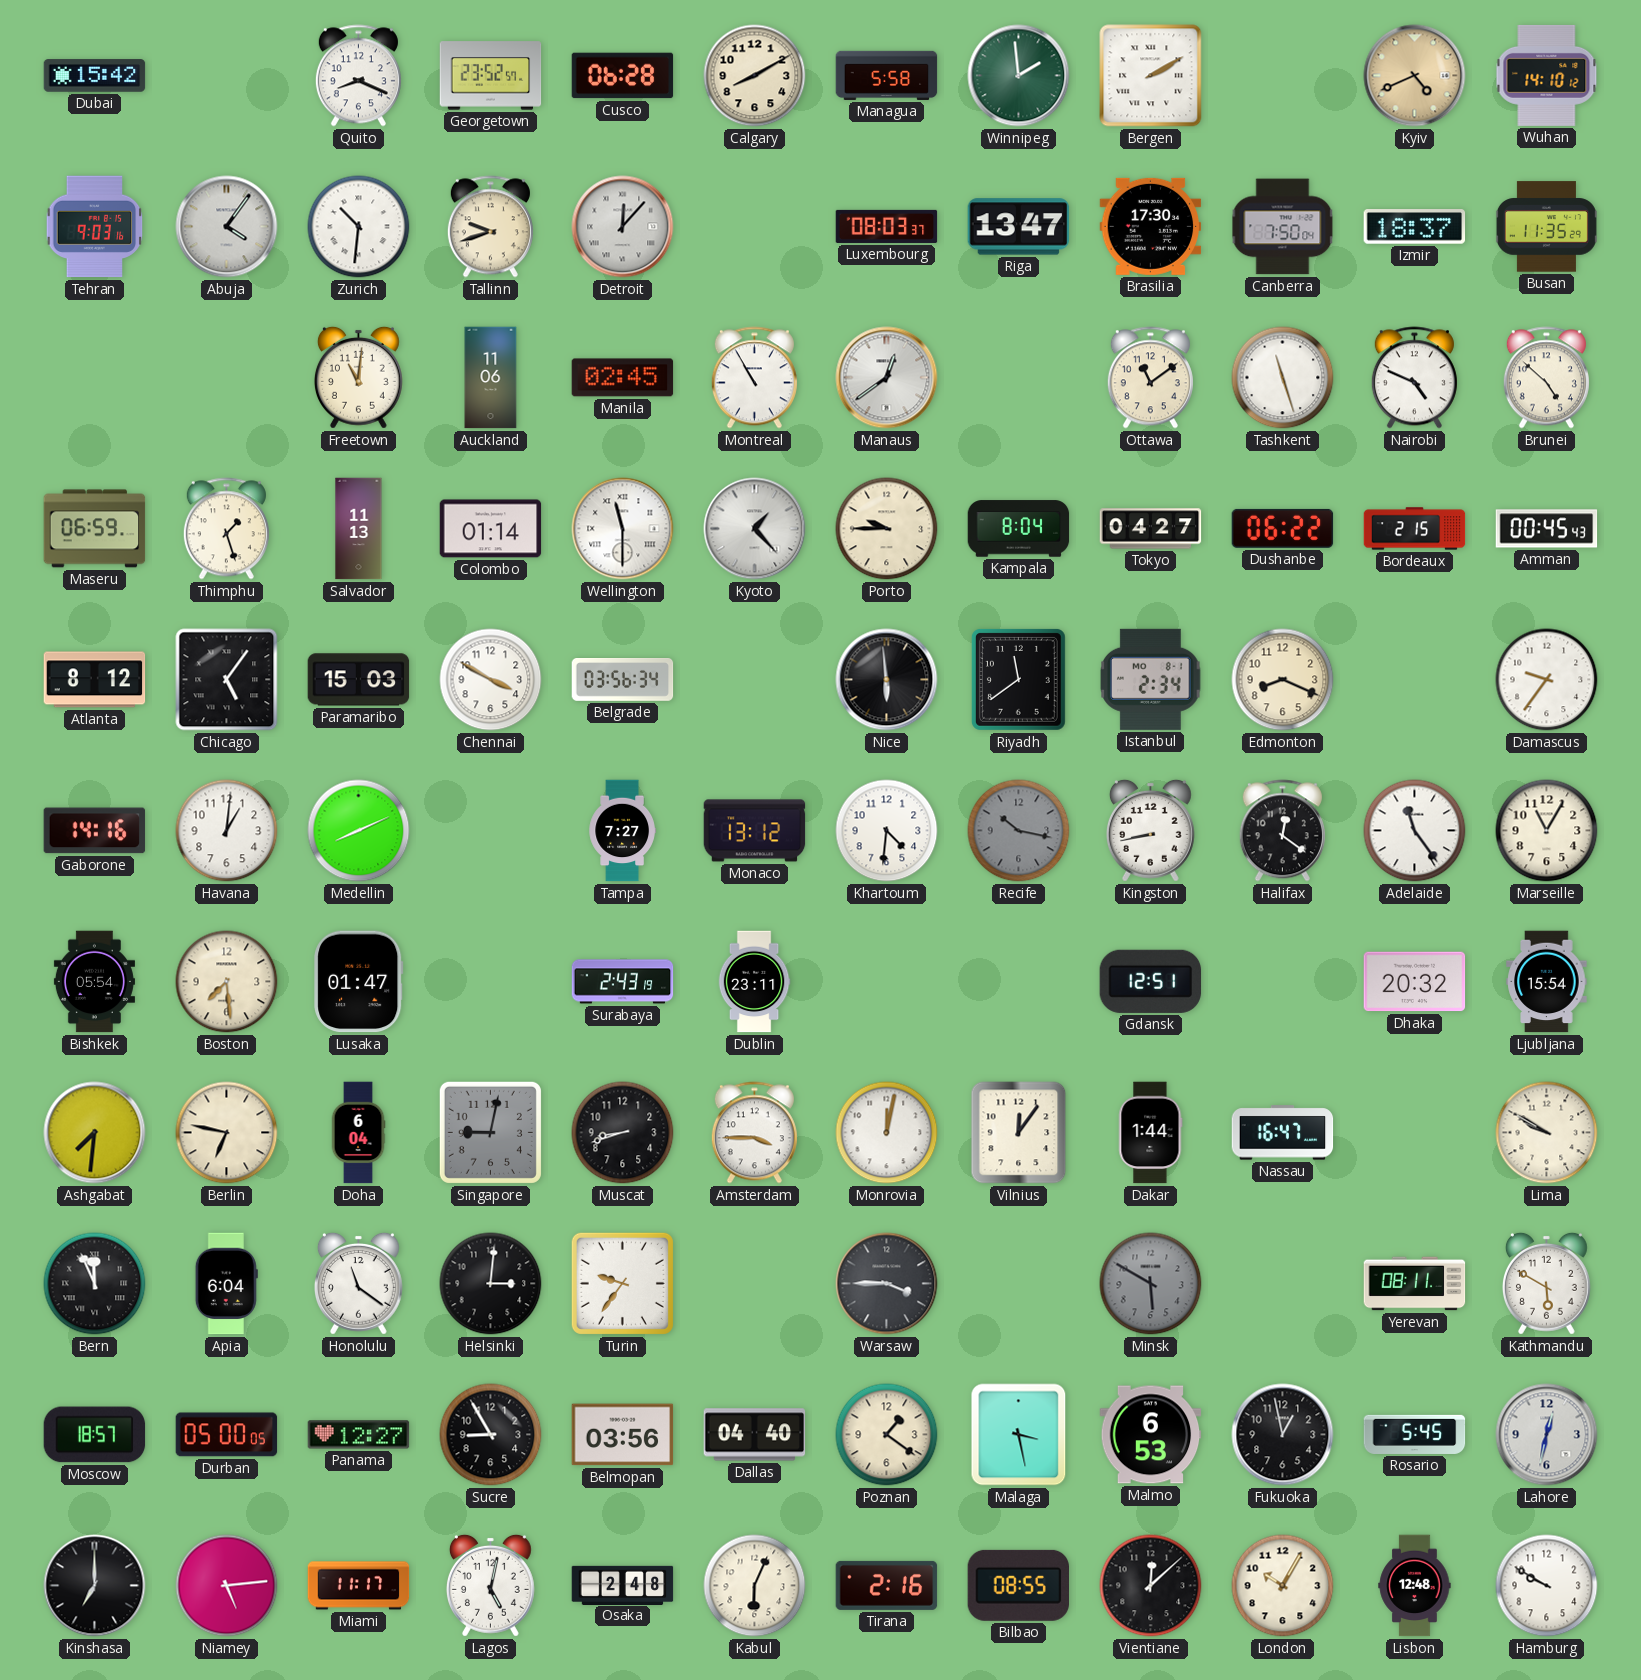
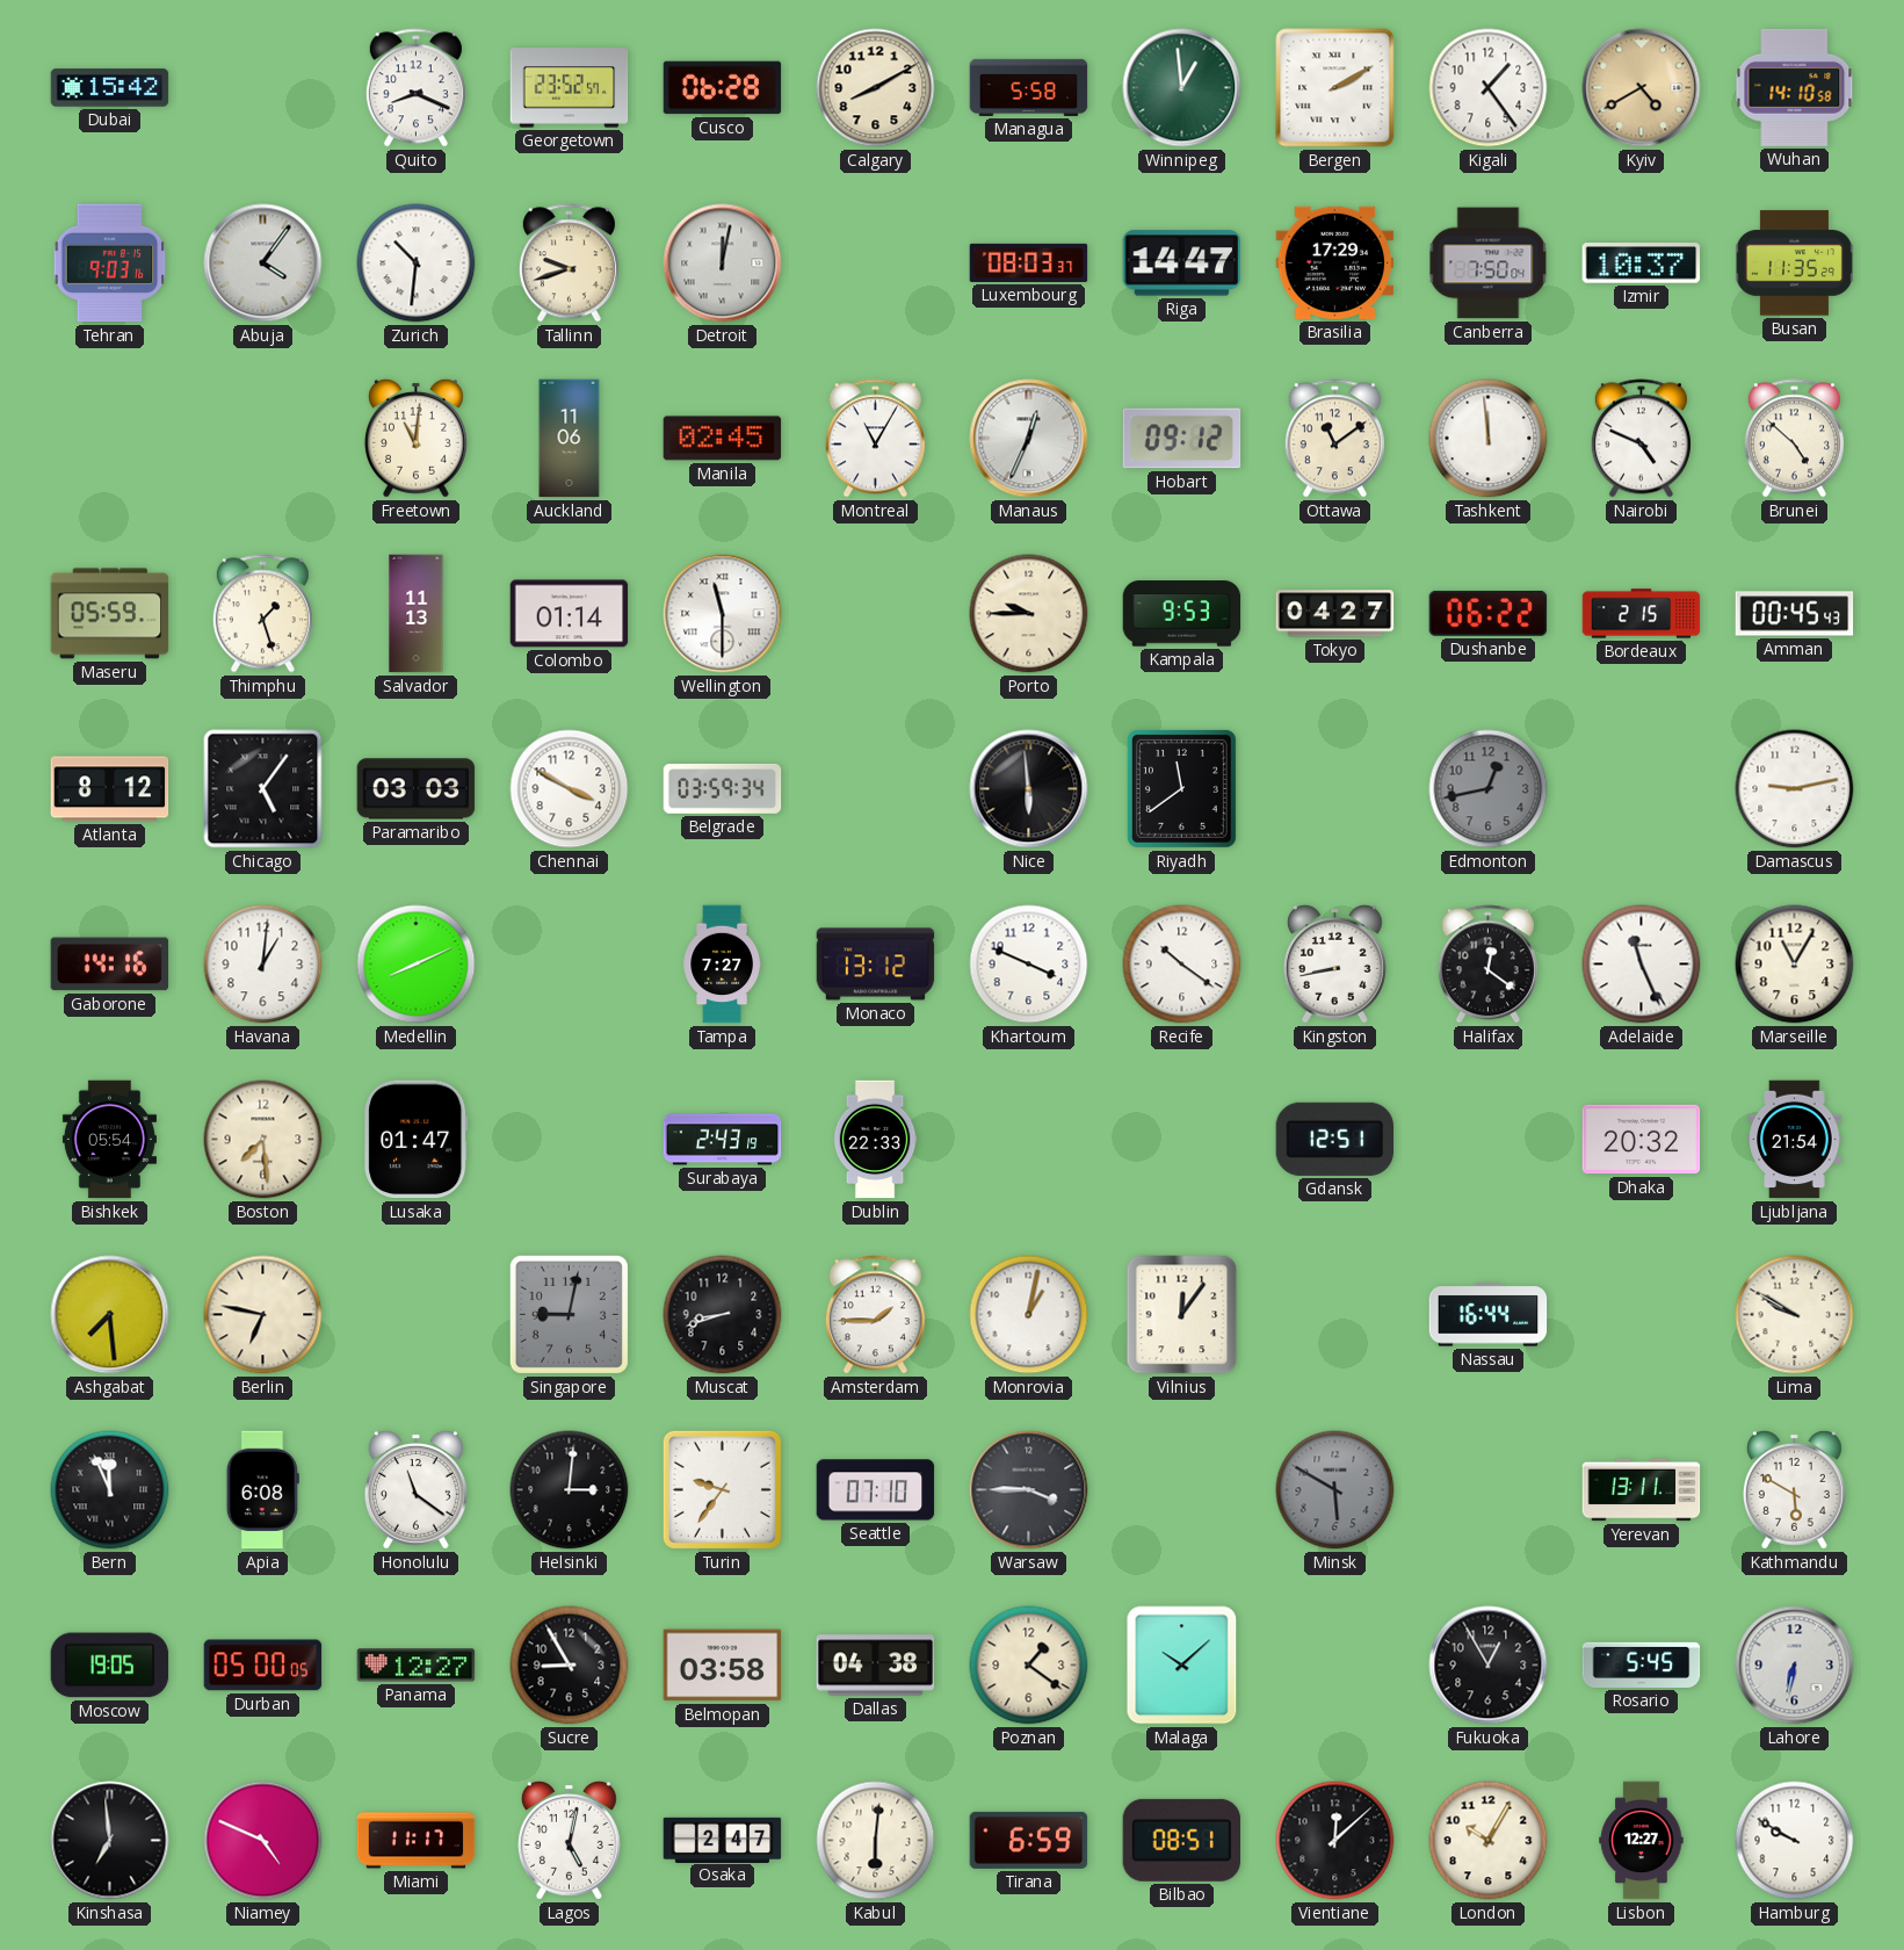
Winnipeg: 1:59 -> 12:59 (1182, 88)
Kigali: none -> 1:24 (1489, 88)
Kyiv: 4:41 -> 4:40 (1642, 88)
Wuhan: 14:10:12 -> 14:10:58 (1795, 87)
Detroit: 12:07 -> 12:02 (723, 263)
Riga: 13:47 -> 14:47 (1182, 263)
Brasilia: 17:30 -> 17:29 (1335, 262)
Izmir: 18:37 -> 10:37 (1642, 263)
Montreal: 10:55 -> 11:05 (875, 439)
Manaus: 12:39 -> 12:34 (1029, 439)
Hobart: none -> 09:12 (1182, 439)
Tashkent: 11:27 -> 11:59 (1489, 439)
Maseru: 06:59 -> 05:59 (110, 614)
Kyoto: 1:23 -> none (755, 529)
Kampala: 8:04 -> 9:53 (1182, 614)
Paramaribo: 15:03 -> 03:03 (417, 789)
Belgrade: 03:56 -> 03:59 (723, 789)
Istanbul: 2:34 -> none (1151, 679)
Edmonton: 8:19 -> 12:43 (1489, 789)
Edmonton dial: cream -> grey (1489, 789)
Damascus: 9:36 -> 9:13 (1795, 789)
Khartoum: 4:31 -> 3:49 (1029, 965)
Recife: 10:17 -> 10:21 (1182, 965)
Recife dial: grey -> white (1182, 965)
Adelaide: 11:24 -> 11:26 (1642, 965)
Dublin: 23:11 -> 22:33 (875, 1140)
Ljubljana: 15:54 -> 21:54 (1795, 1140)
Ashgabat: 7:31 -> 7:29 (110, 1315)
Doha: 6:04 -> none (358, 1133)
Amsterdam: 3:45 -> 1:45 (875, 1315)
Monrovia: 12:02 -> 1:02 (1029, 1315)
Dakar: 1:44 -> none (1151, 1133)
Nassau: 16:47 -> 16:44 (1489, 1315)
Apia: 6:04 -> 6:08 (262, 1490)
Seattle: none -> 07:10 (876, 1490)
Yerevan: 08:11 -> 13:11 (1642, 1490)
Moscow: 18:57 -> 19:05 (110, 1666)
Belmopan: 03:56 -> 03:58 (723, 1666)
Dallas: 04:40 -> 04:38 (876, 1666)
Malaga: 3:28 -> 10:08 (1182, 1666)
Malmo: 6:53 -> none (1151, 1435)
Fukuoka: 12:58 -> 12:55 (1489, 1666)
Lahore: 12:32 -> 6:32 (1795, 1666)
Kinshasa: 7:00 -> 6:59 (110, 1841)
Niamey: 5:14 -> 4:49 (263, 1841)
Osaka: 2:48 -> 2:47 (723, 1840)
Kabul: 6:04 -> 6:01 (876, 1841)
Tirana: 2:16 -> 6:59 (1029, 1840)
Bilbao: 08:55 -> 08:51 (1182, 1840)
Lisbon: 12:48 -> 12:27 (1642, 1841)
